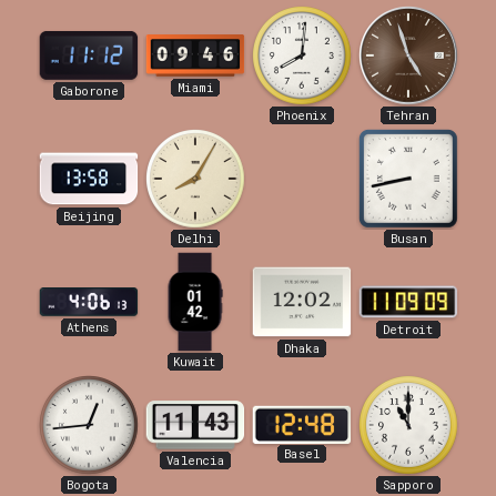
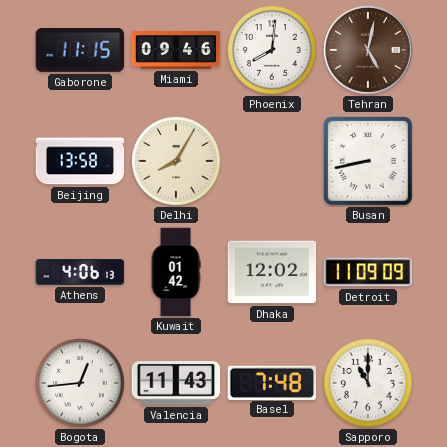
Gaborone: 11:12 -> 11:15 (80, 50)
Tehran: 4:57 -> 5:02 (369, 51)
Basel: 12:48 -> 7:48 (272, 382)
